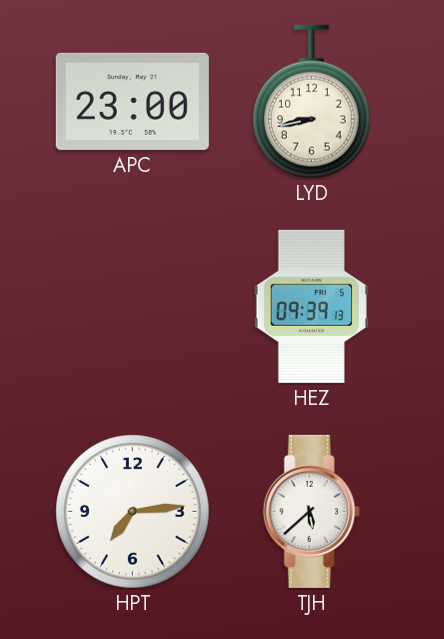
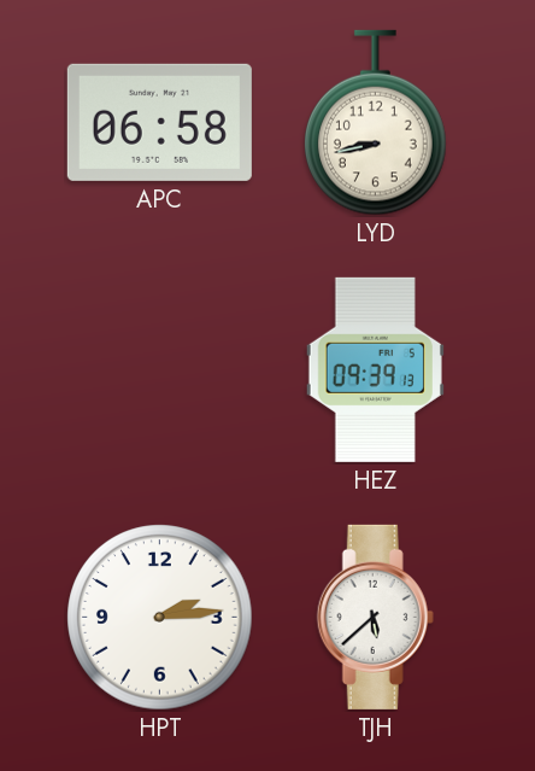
APC: 23:00 -> 06:58 (159, 122)
HPT: 7:14 -> 2:14 (160, 618)
